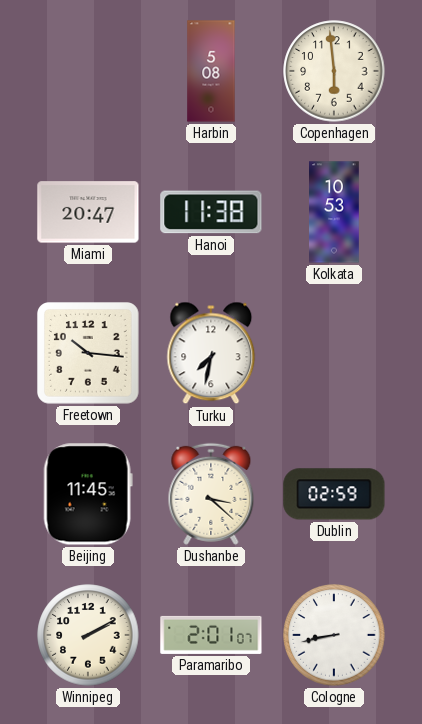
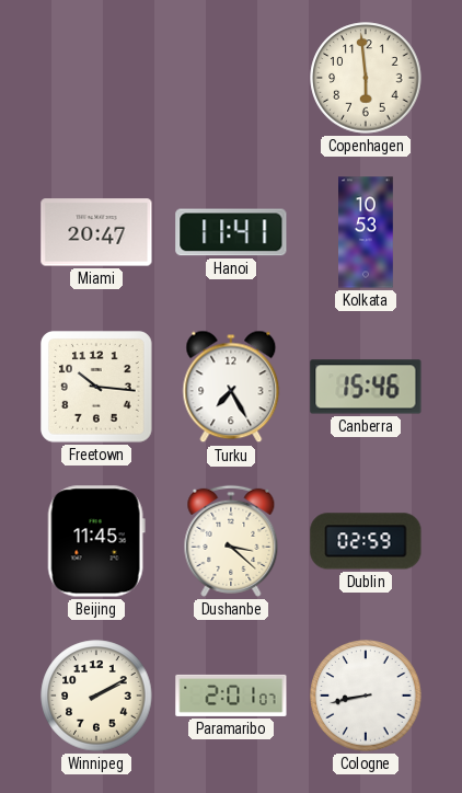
Harbin: 5:08 -> none (211, 71)
Hanoi: 11:38 -> 11:41 (231, 232)
Turku: 7:32 -> 7:25 (231, 387)
Canberra: none -> 15:46 (366, 387)
